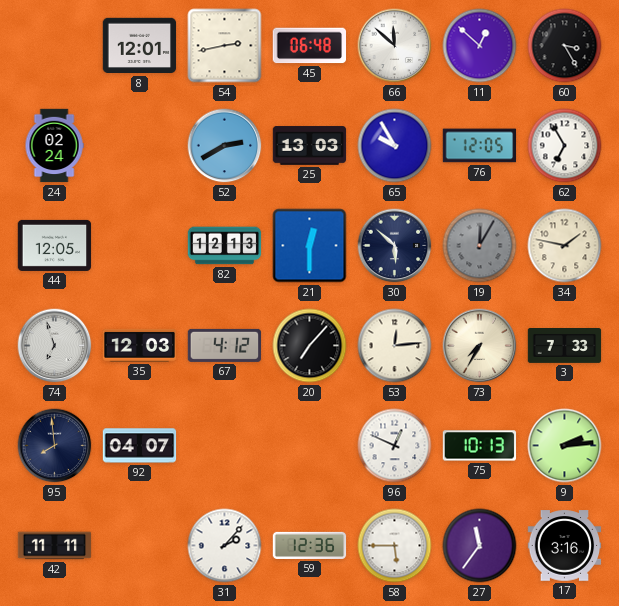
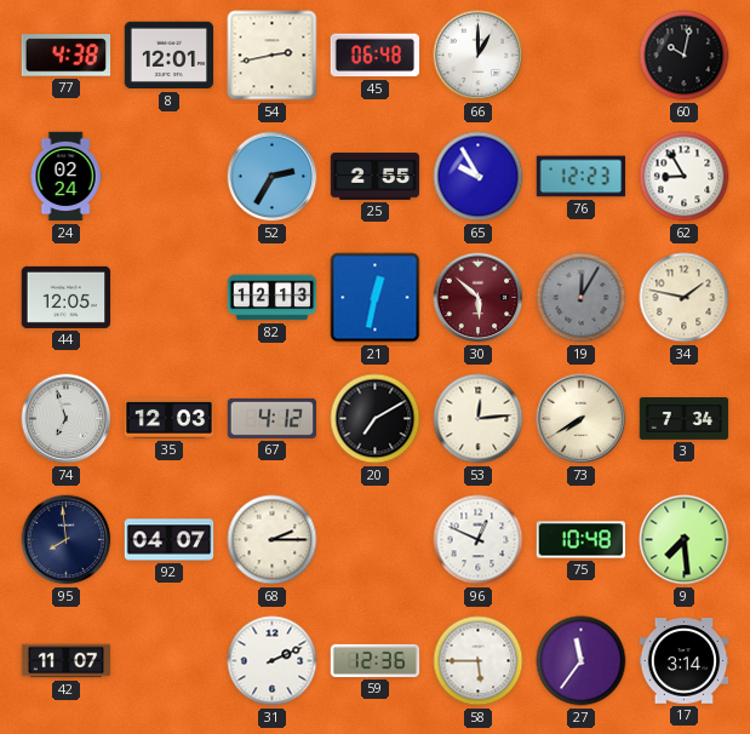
77: none -> 4:38 (67, 56)
66: 11:52 -> 1:00 (479, 56)
11: 12:52 -> none (480, 46)
60: 3:25 -> 10:02 (685, 56)
52: 2:40 -> 2:35 (273, 177)
25: 13:03 -> 2:55 (376, 177)
76: 12:05 -> 12:23 (582, 177)
62: 6:55 -> 8:55 (685, 177)
21: 12:30 -> 12:32 (376, 298)
30 dial: navy -> burgundy (479, 298)
20: 7:07 -> 7:10 (376, 419)
73: 7:35 -> 7:40 (582, 419)
3: 7:33 -> 7:34 (685, 419)
68: none -> 2:15 (273, 540)
75: 10:13 -> 10:48 (582, 540)
9: 2:14 -> 7:29 (685, 540)
42: 11:11 -> 11:07 (67, 661)
31: 2:07 -> 2:11 (273, 661)
17: 3:16 -> 3:14 (685, 661)
